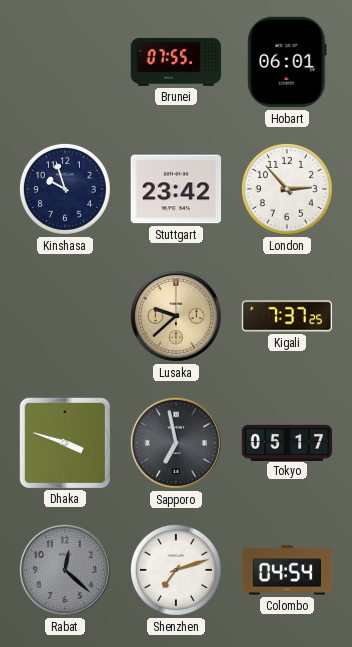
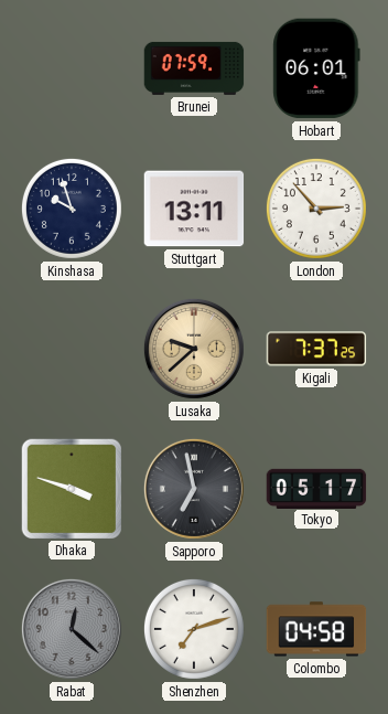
Brunei: 07:55 -> 07:59 (194, 68)
Stuttgart: 23:42 -> 13:11 (194, 209)
Colombo: 04:54 -> 04:58 (316, 629)
